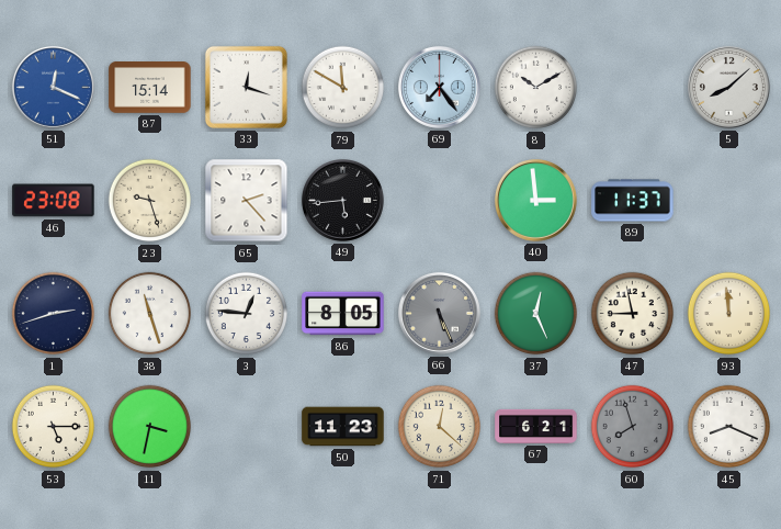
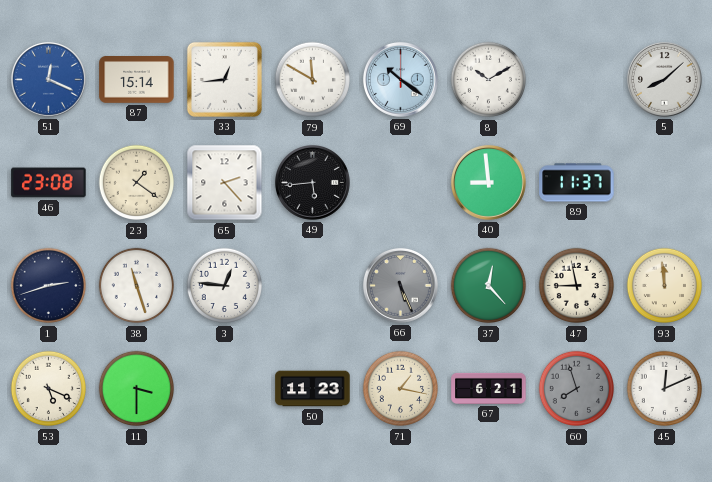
33: 12:18 -> 12:44 (224, 79)
69: 7:24 -> 10:21 (400, 79)
23: 9:27 -> 1:21 (137, 183)
40: 2:59 -> 8:59 (488, 182)
86: 8:05 -> none (343, 314)
37: 12:26 -> 12:23 (489, 286)
53: 5:15 -> 5:19 (49, 389)
11: 3:32 -> 3:30 (137, 389)
71: 12:22 -> 1:17 (401, 389)
45: 8:19 -> 12:11 (665, 389)
